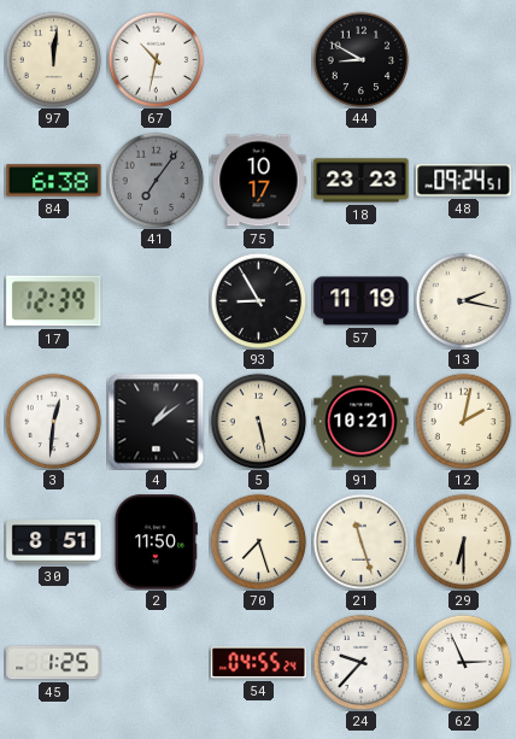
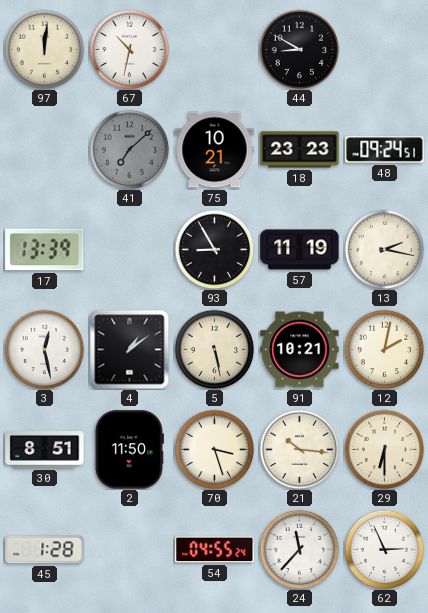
84: 6:38 -> none (54, 181)
41: 7:06 -> 7:08 (129, 149)
75: 10:17 -> 10:21 (215, 150)
17: 12:39 -> 13:39 (45, 250)
3: 12:31 -> 12:28 (44, 349)
70: 7:27 -> 3:27 (214, 449)
21: 11:27 -> 10:16 (299, 449)
45: 1:25 -> 1:28 (45, 550)
24: 9:37 -> 11:37 (299, 549)
